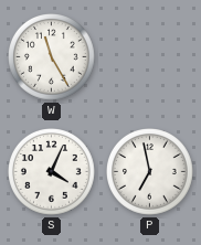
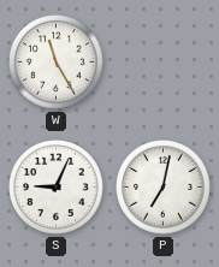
S: 4:04 -> 9:04 (57, 188)
P: 6:58 -> 7:02 (164, 188)
